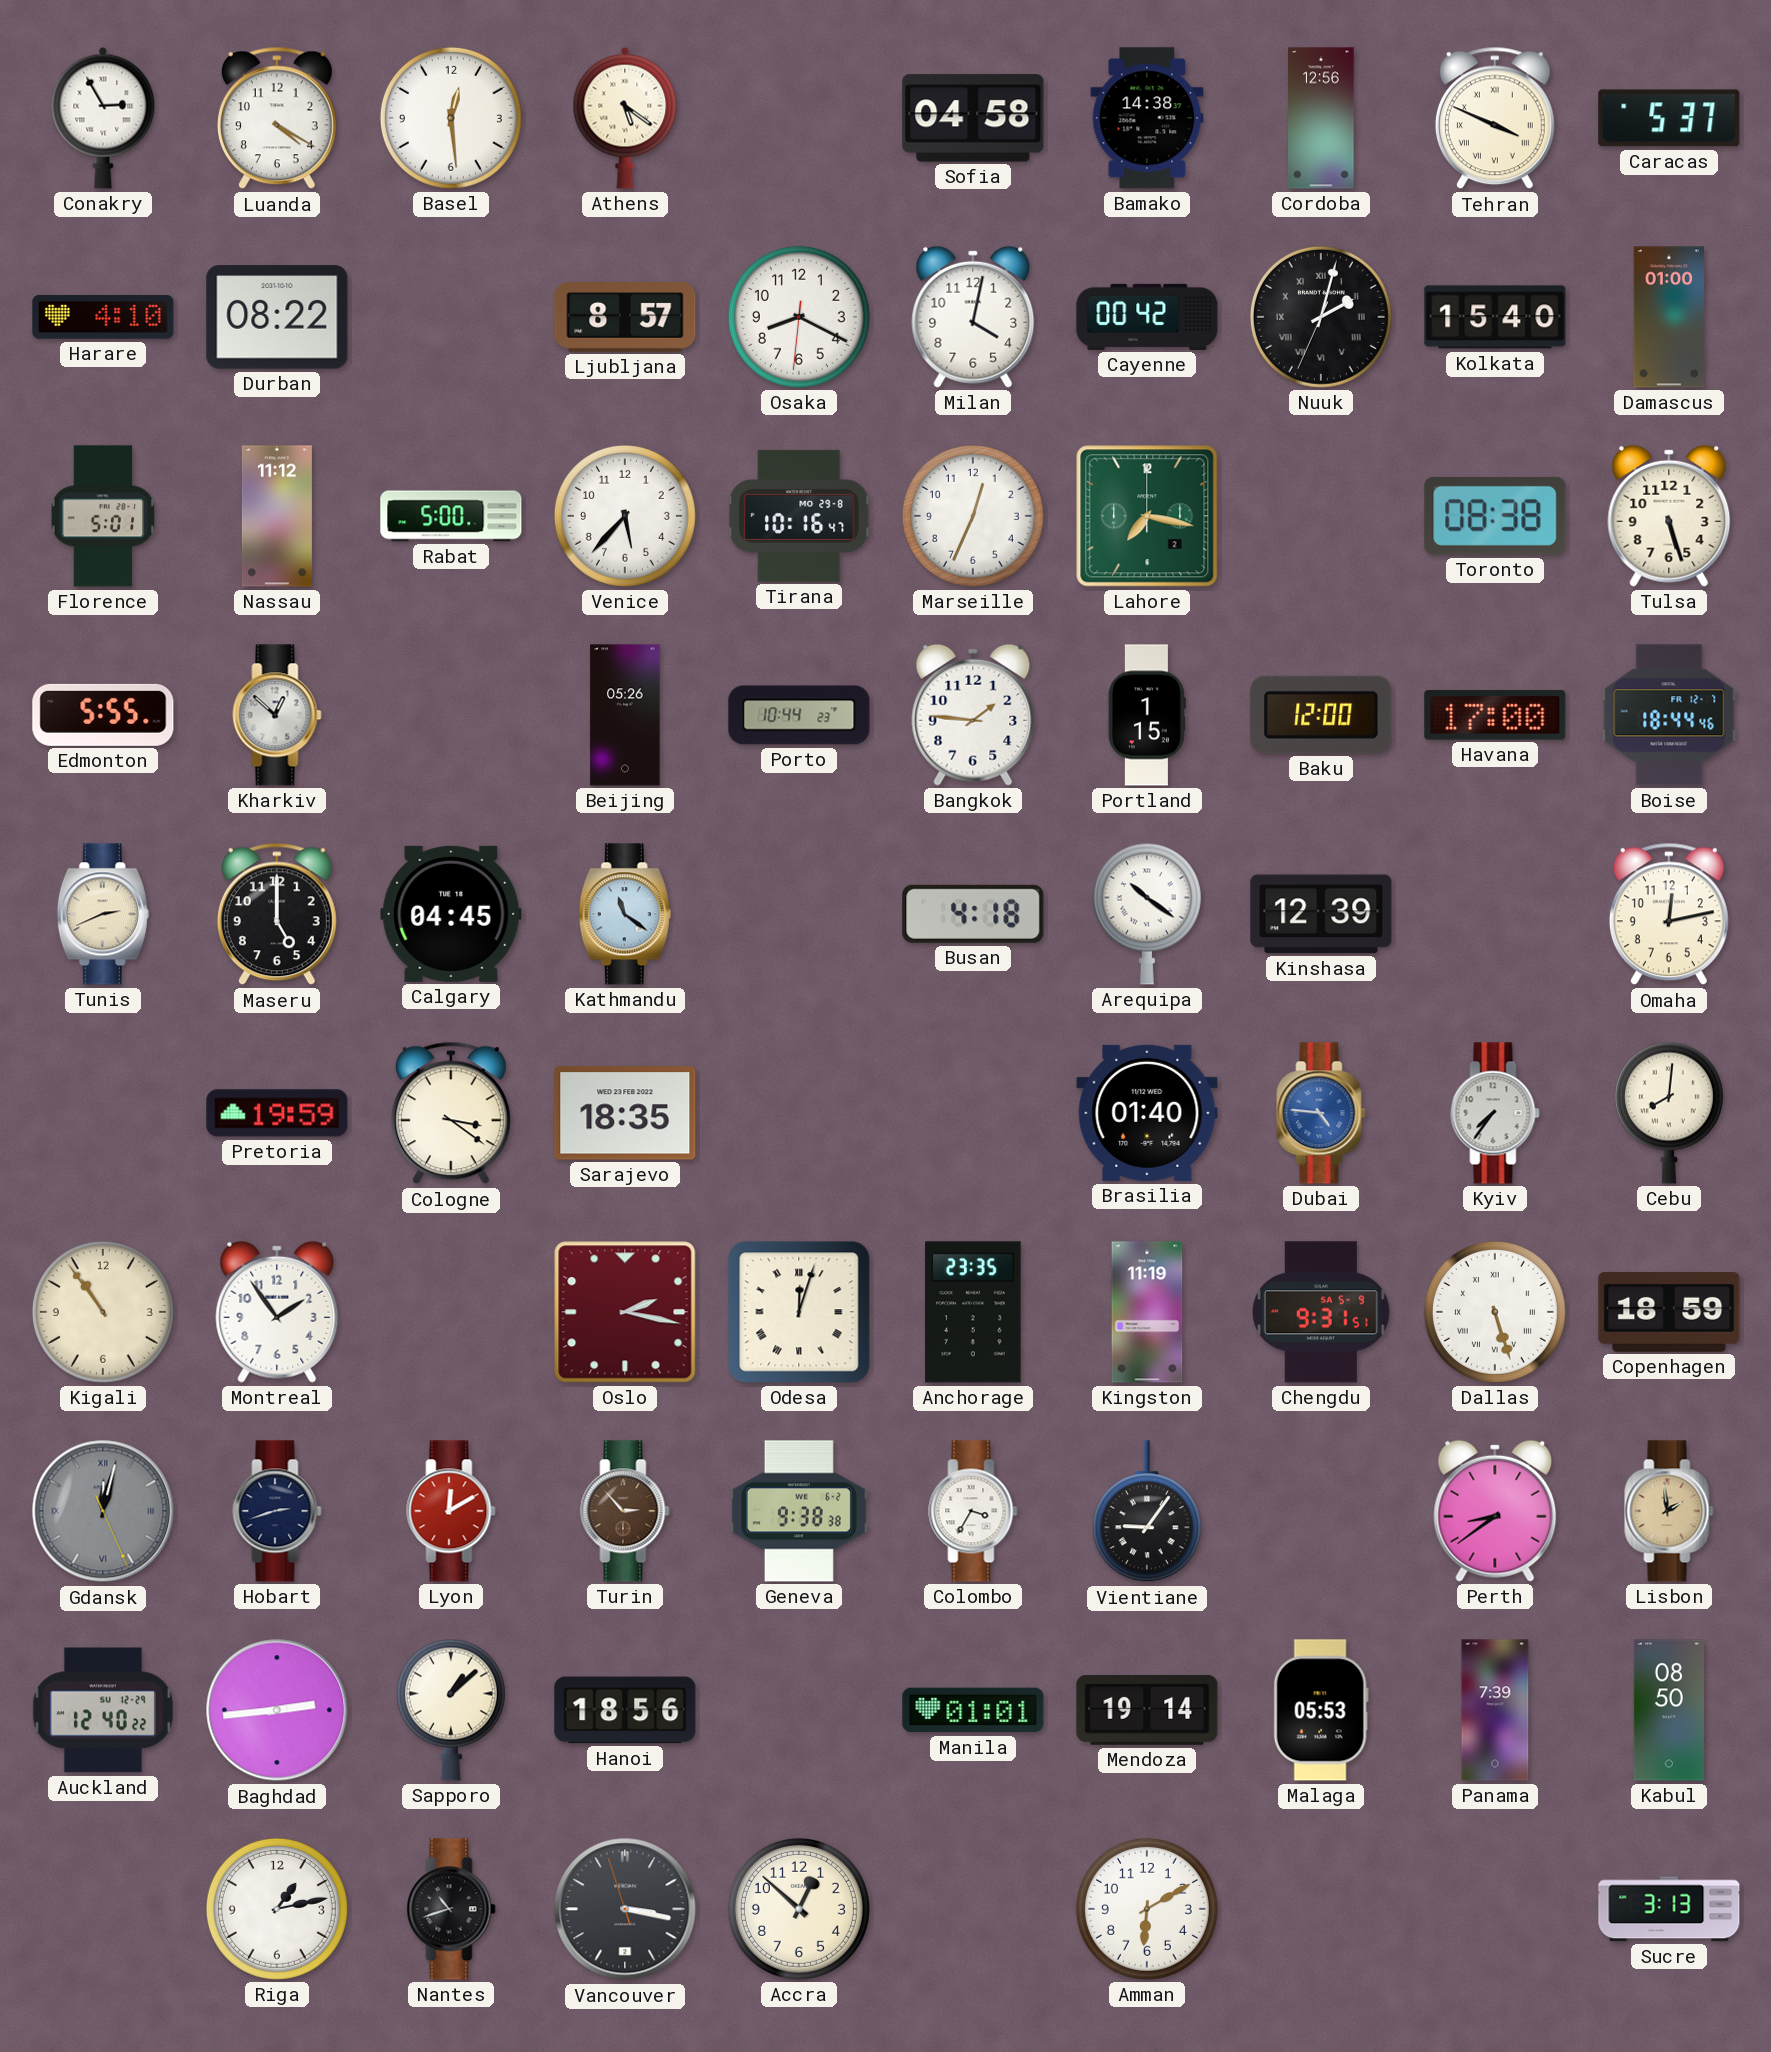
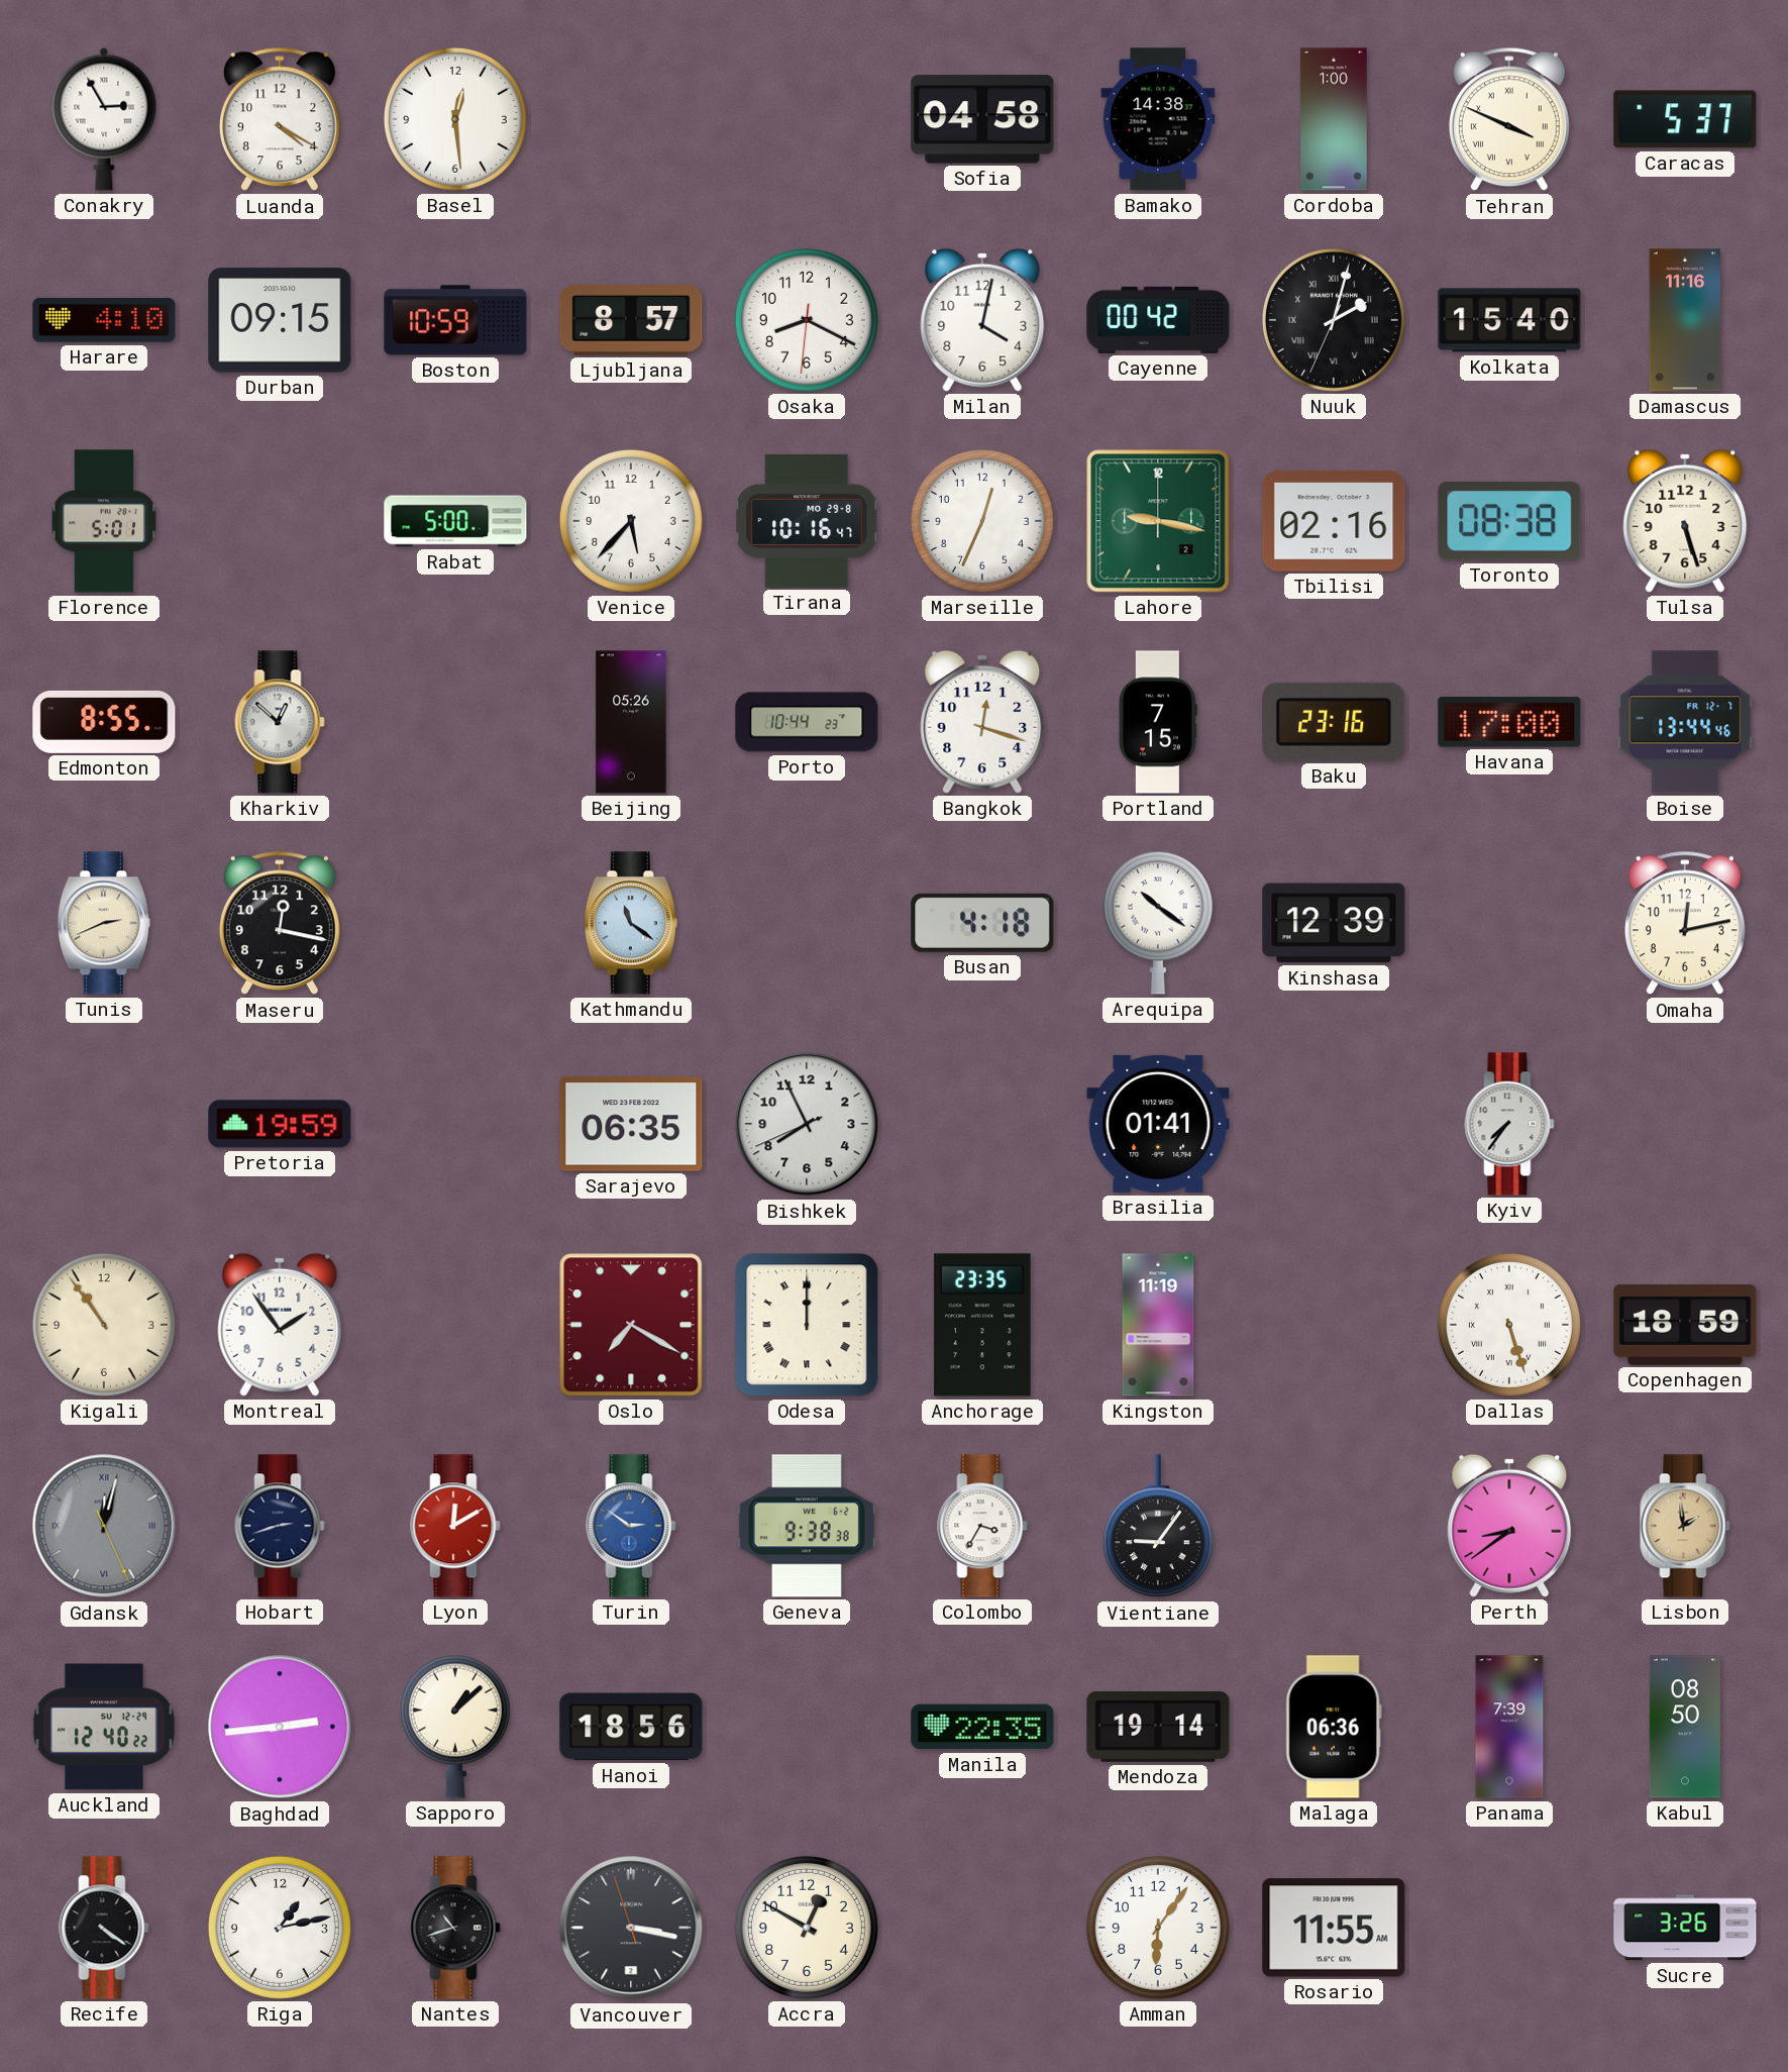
Athens: 5:21 -> none (625, 118)
Cordoba: 12:56 -> 1:00 (1334, 119)
Durban: 08:22 -> 09:15 (280, 320)
Boston: none -> 10:59 (455, 320)
Damascus: 01:00 -> 11:16 (1685, 320)
Nassau: 11:12 -> none (277, 516)
Lahore: 7:17 -> 9:17 (1158, 521)
Tbilisi: none -> 02:16 (1334, 521)
Edmonton: 5:55 -> 8:55 (104, 722)
Bangkok: 1:46 -> 12:18 (982, 722)
Portland: 1:15 -> 7:15 (1158, 722)
Baku: 12:00 -> 23:16 (1334, 722)
Boise: 18:44 -> 13:44 (1685, 722)
Maseru: 5:00 -> 12:17 (280, 923)
Calgary: 04:45 -> none (451, 914)
Cologne: 3:21 -> none (451, 1113)
Sarajevo: 18:35 -> 06:35 (631, 1124)
Bishkek: none -> 7:55 (807, 1124)
Brasilia: 01:40 -> 01:41 (1158, 1124)
Dubai: 4:46 -> none (1321, 1113)
Cebu: 8:01 -> none (1669, 1113)
Oslo: 2:17 -> 7:20 (631, 1325)
Odesa: 12:03 -> 12:00 (807, 1325)
Chengdu: 9:31 -> none (1321, 1312)
Turin: 2:53 -> 2:51 (631, 1526)
Turin dial: brown -> blue (631, 1526)
Manila: 01:01 -> 22:35 (982, 1727)
Malaga: 05:53 -> 06:36 (1334, 1727)
Recife: none -> 4:21 (104, 1928)
Accra: 12:52 -> 12:50 (807, 1928)
Amman: 6:10 -> 6:06 (1158, 1928)
Rosario: none -> 11:55 (1334, 1928)
Sucre: 3:13 -> 3:26 (1685, 1928)
